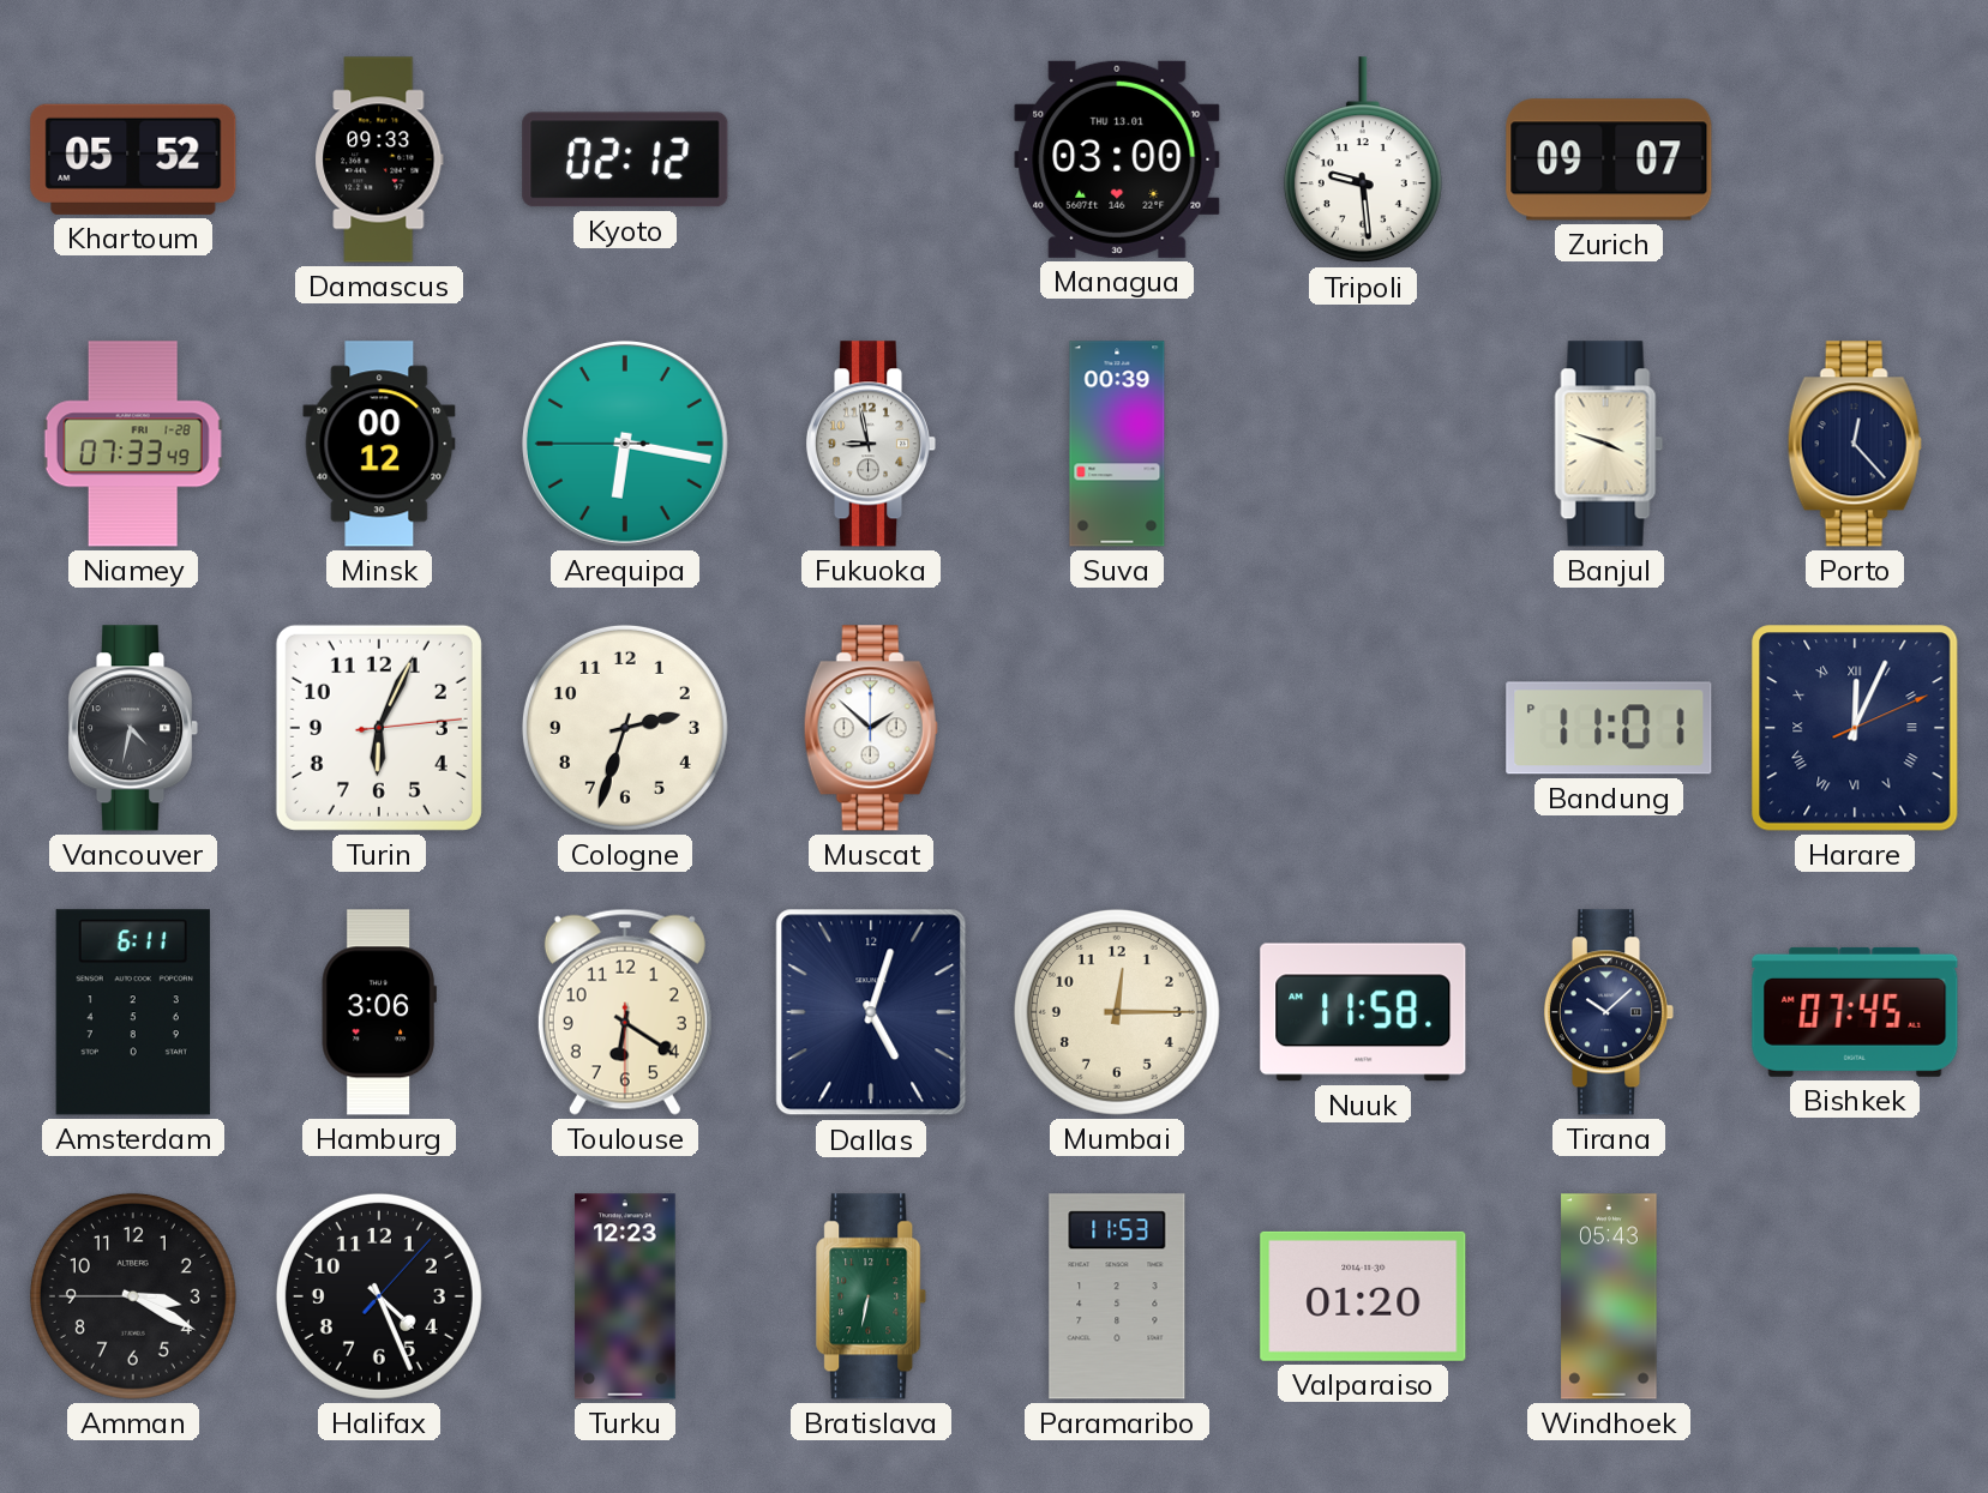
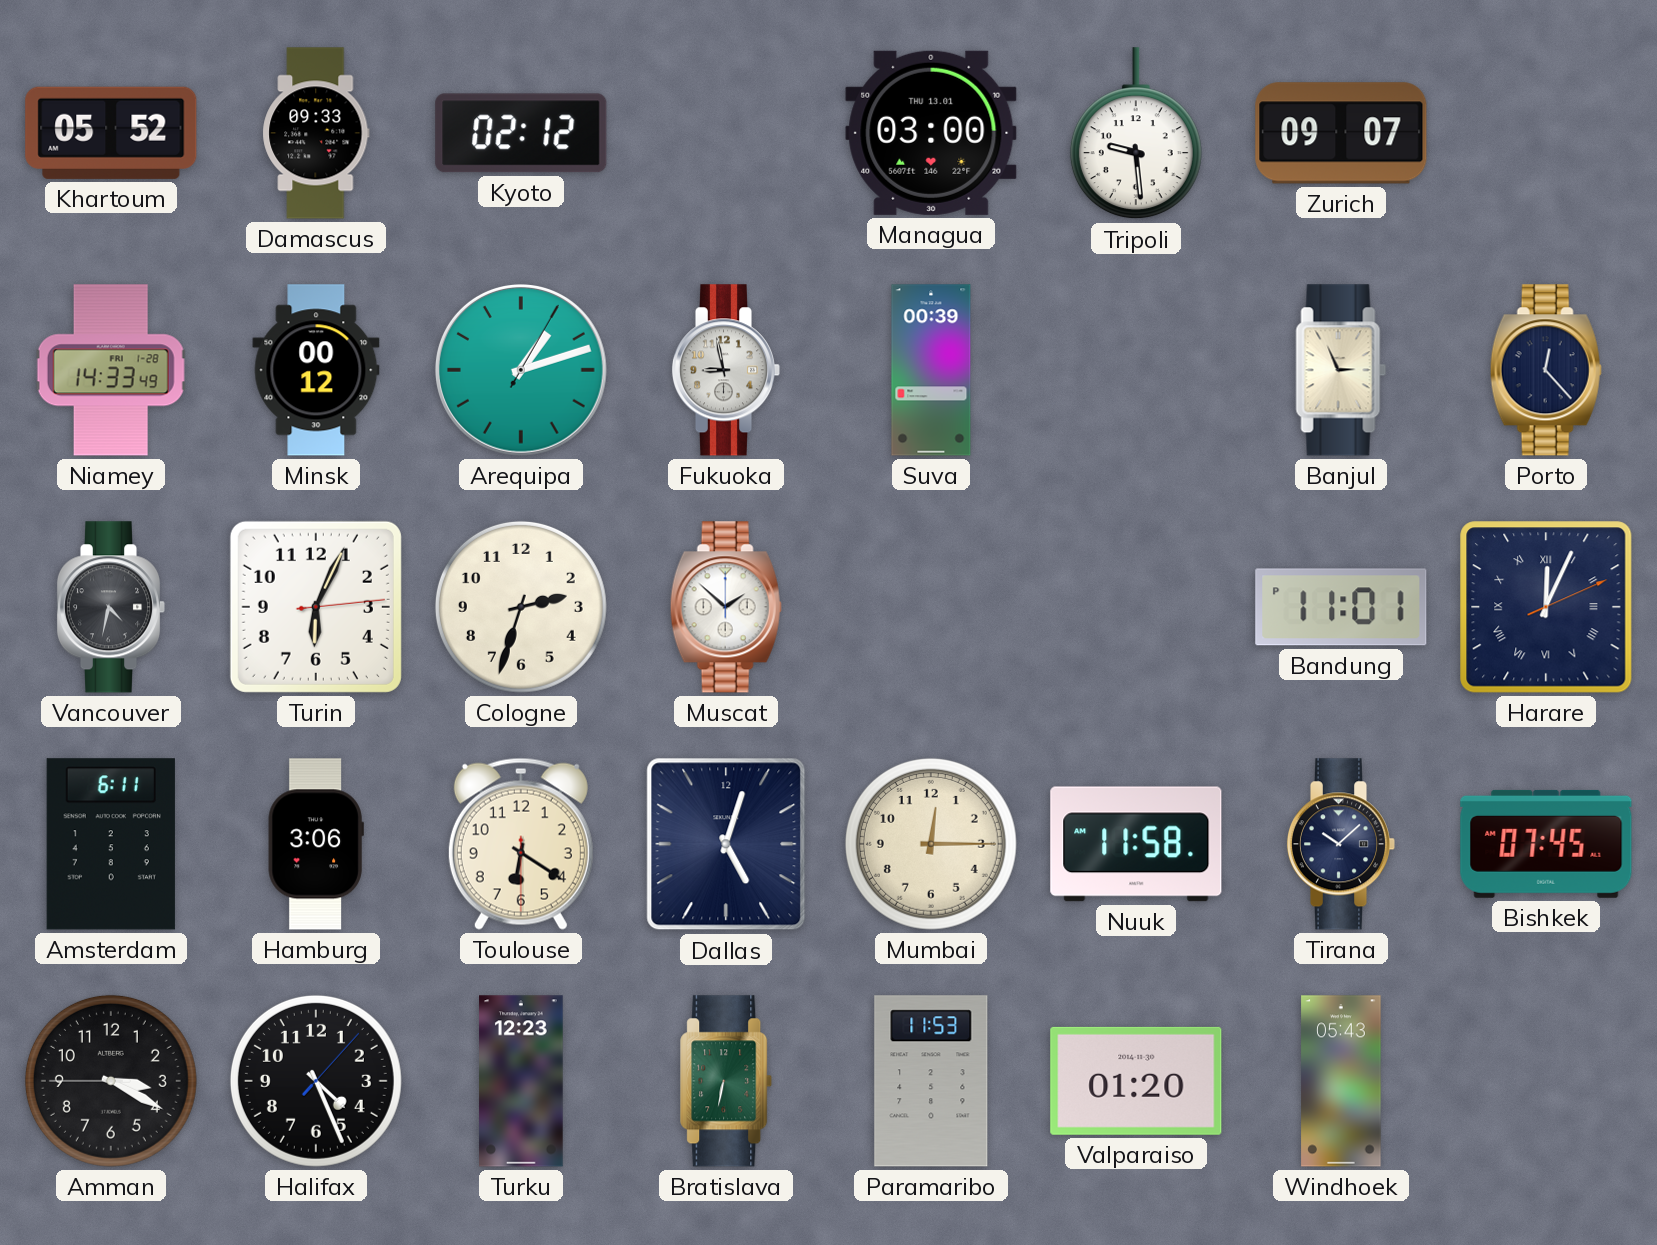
Niamey: 07:33 -> 14:33 (111, 370)
Arequipa: 6:16 -> 1:12 (521, 370)
Banjul: 3:48 -> 2:56 (1341, 370)
